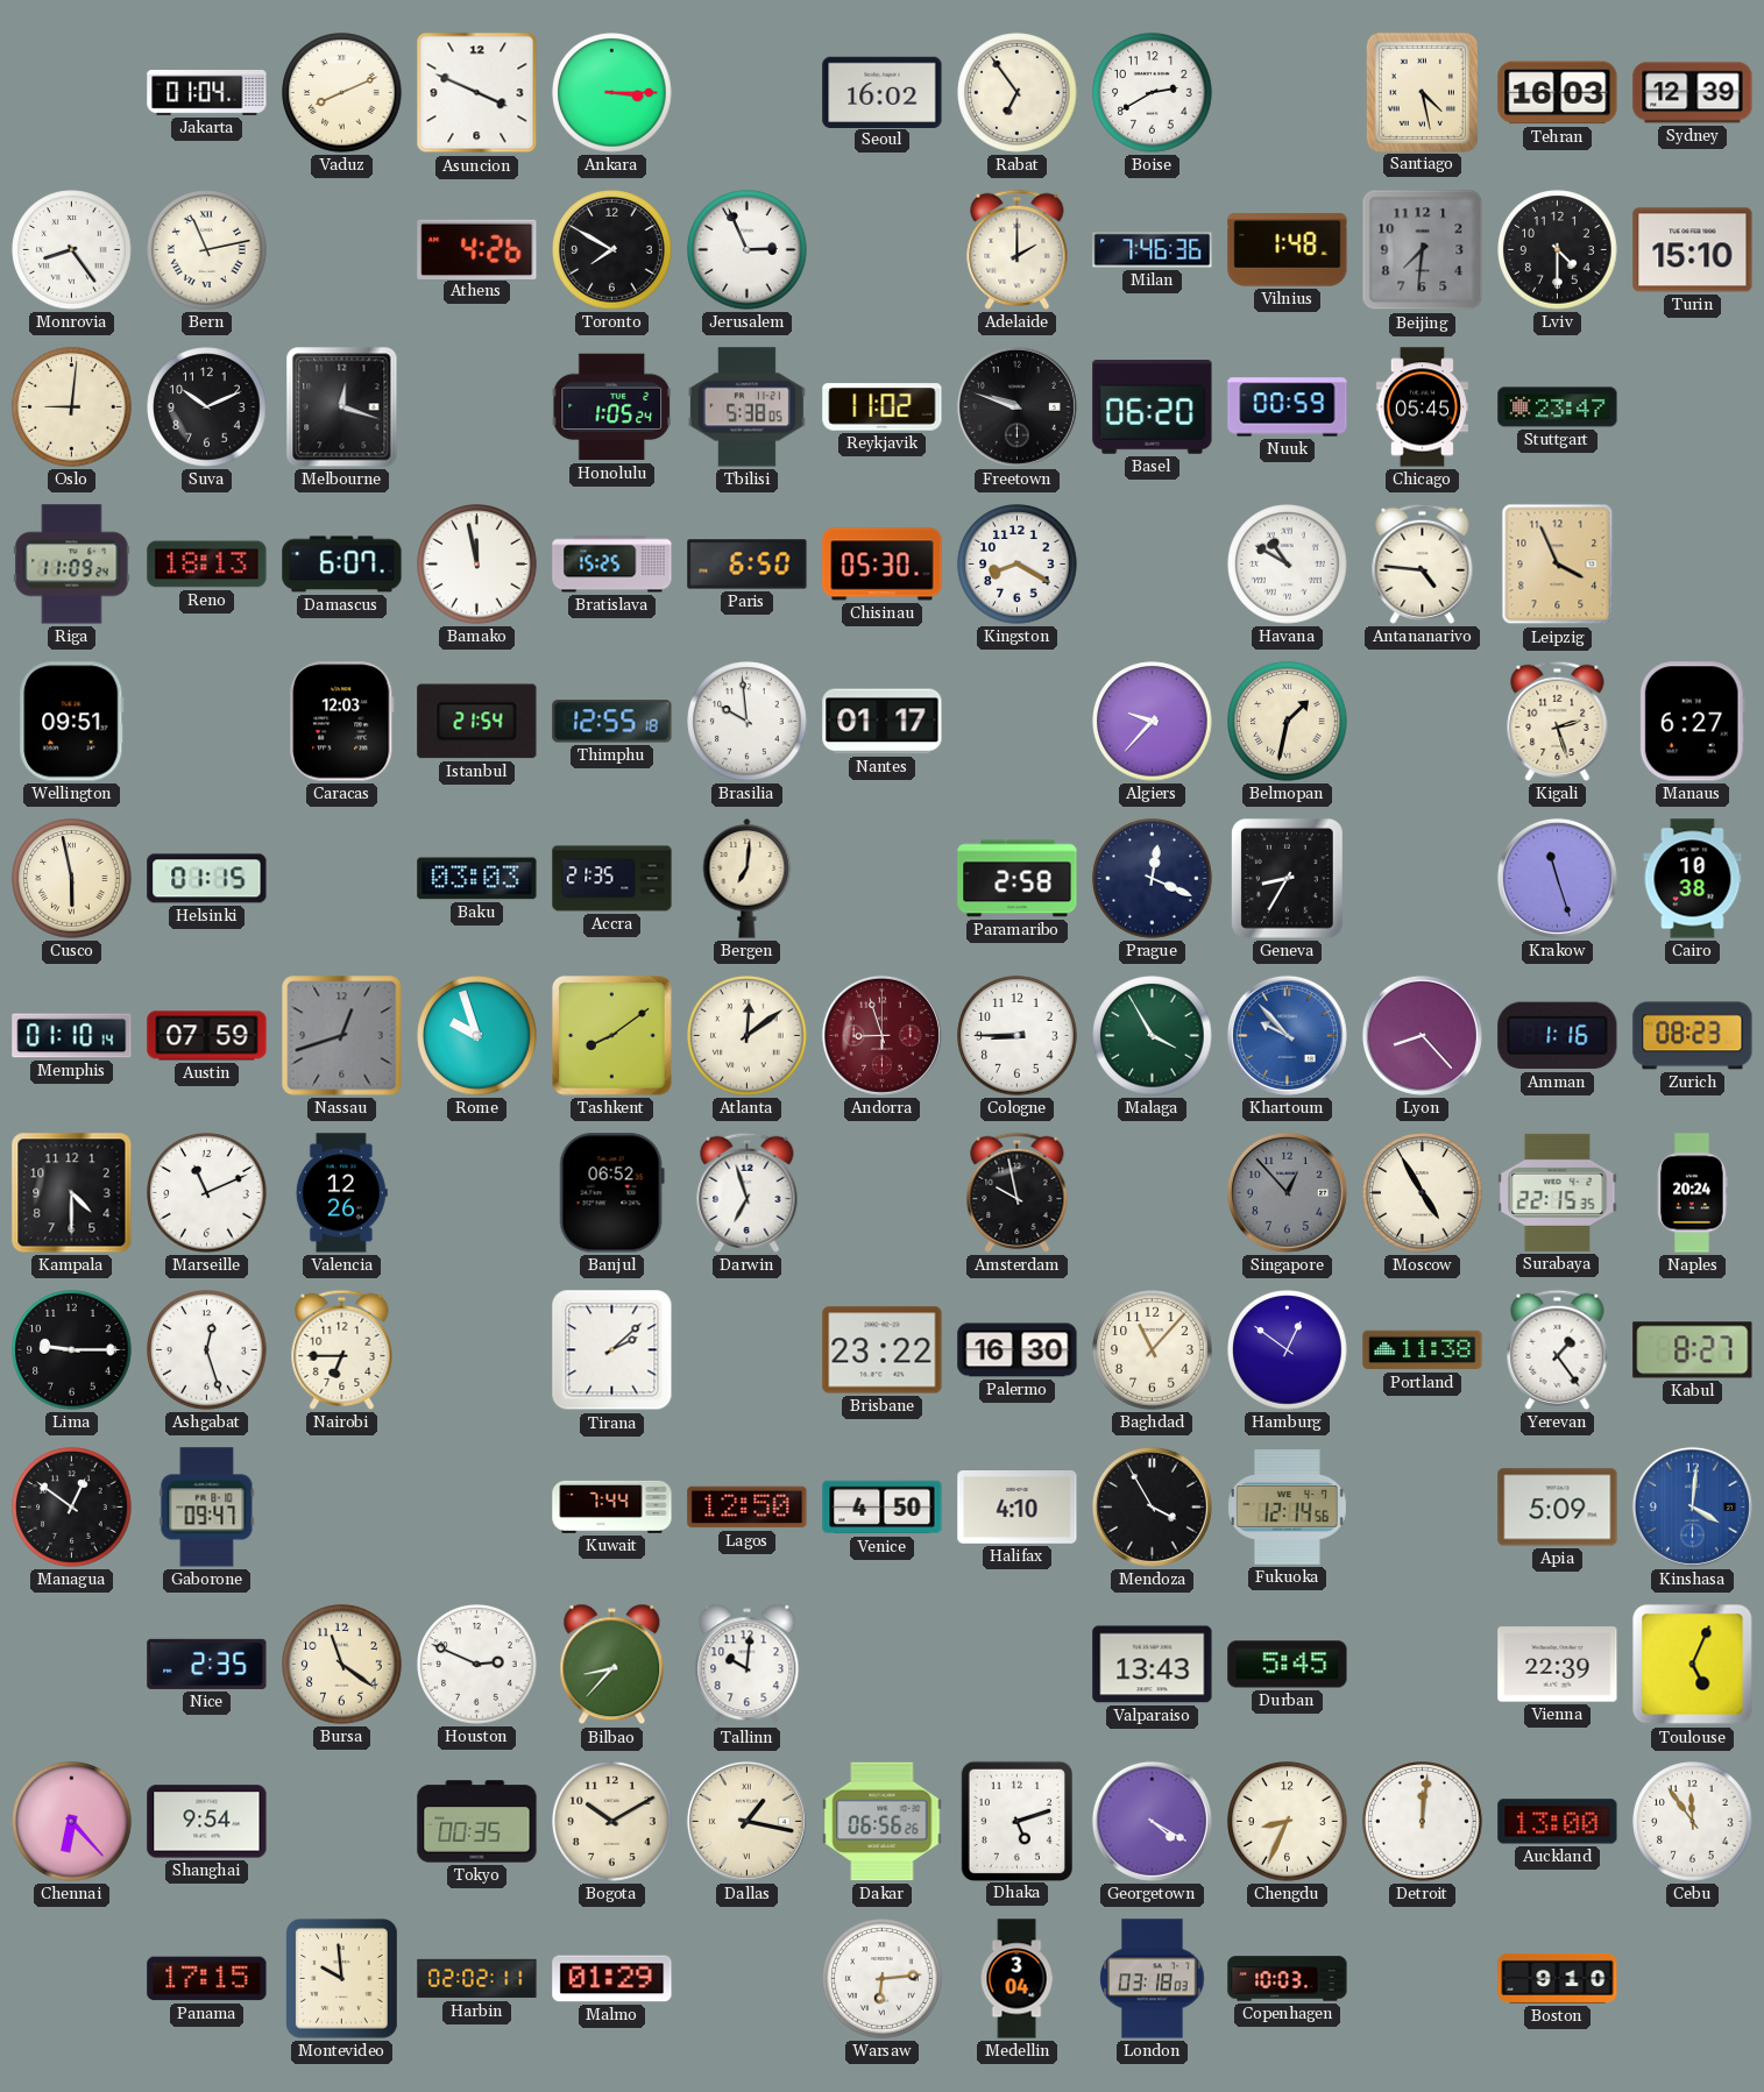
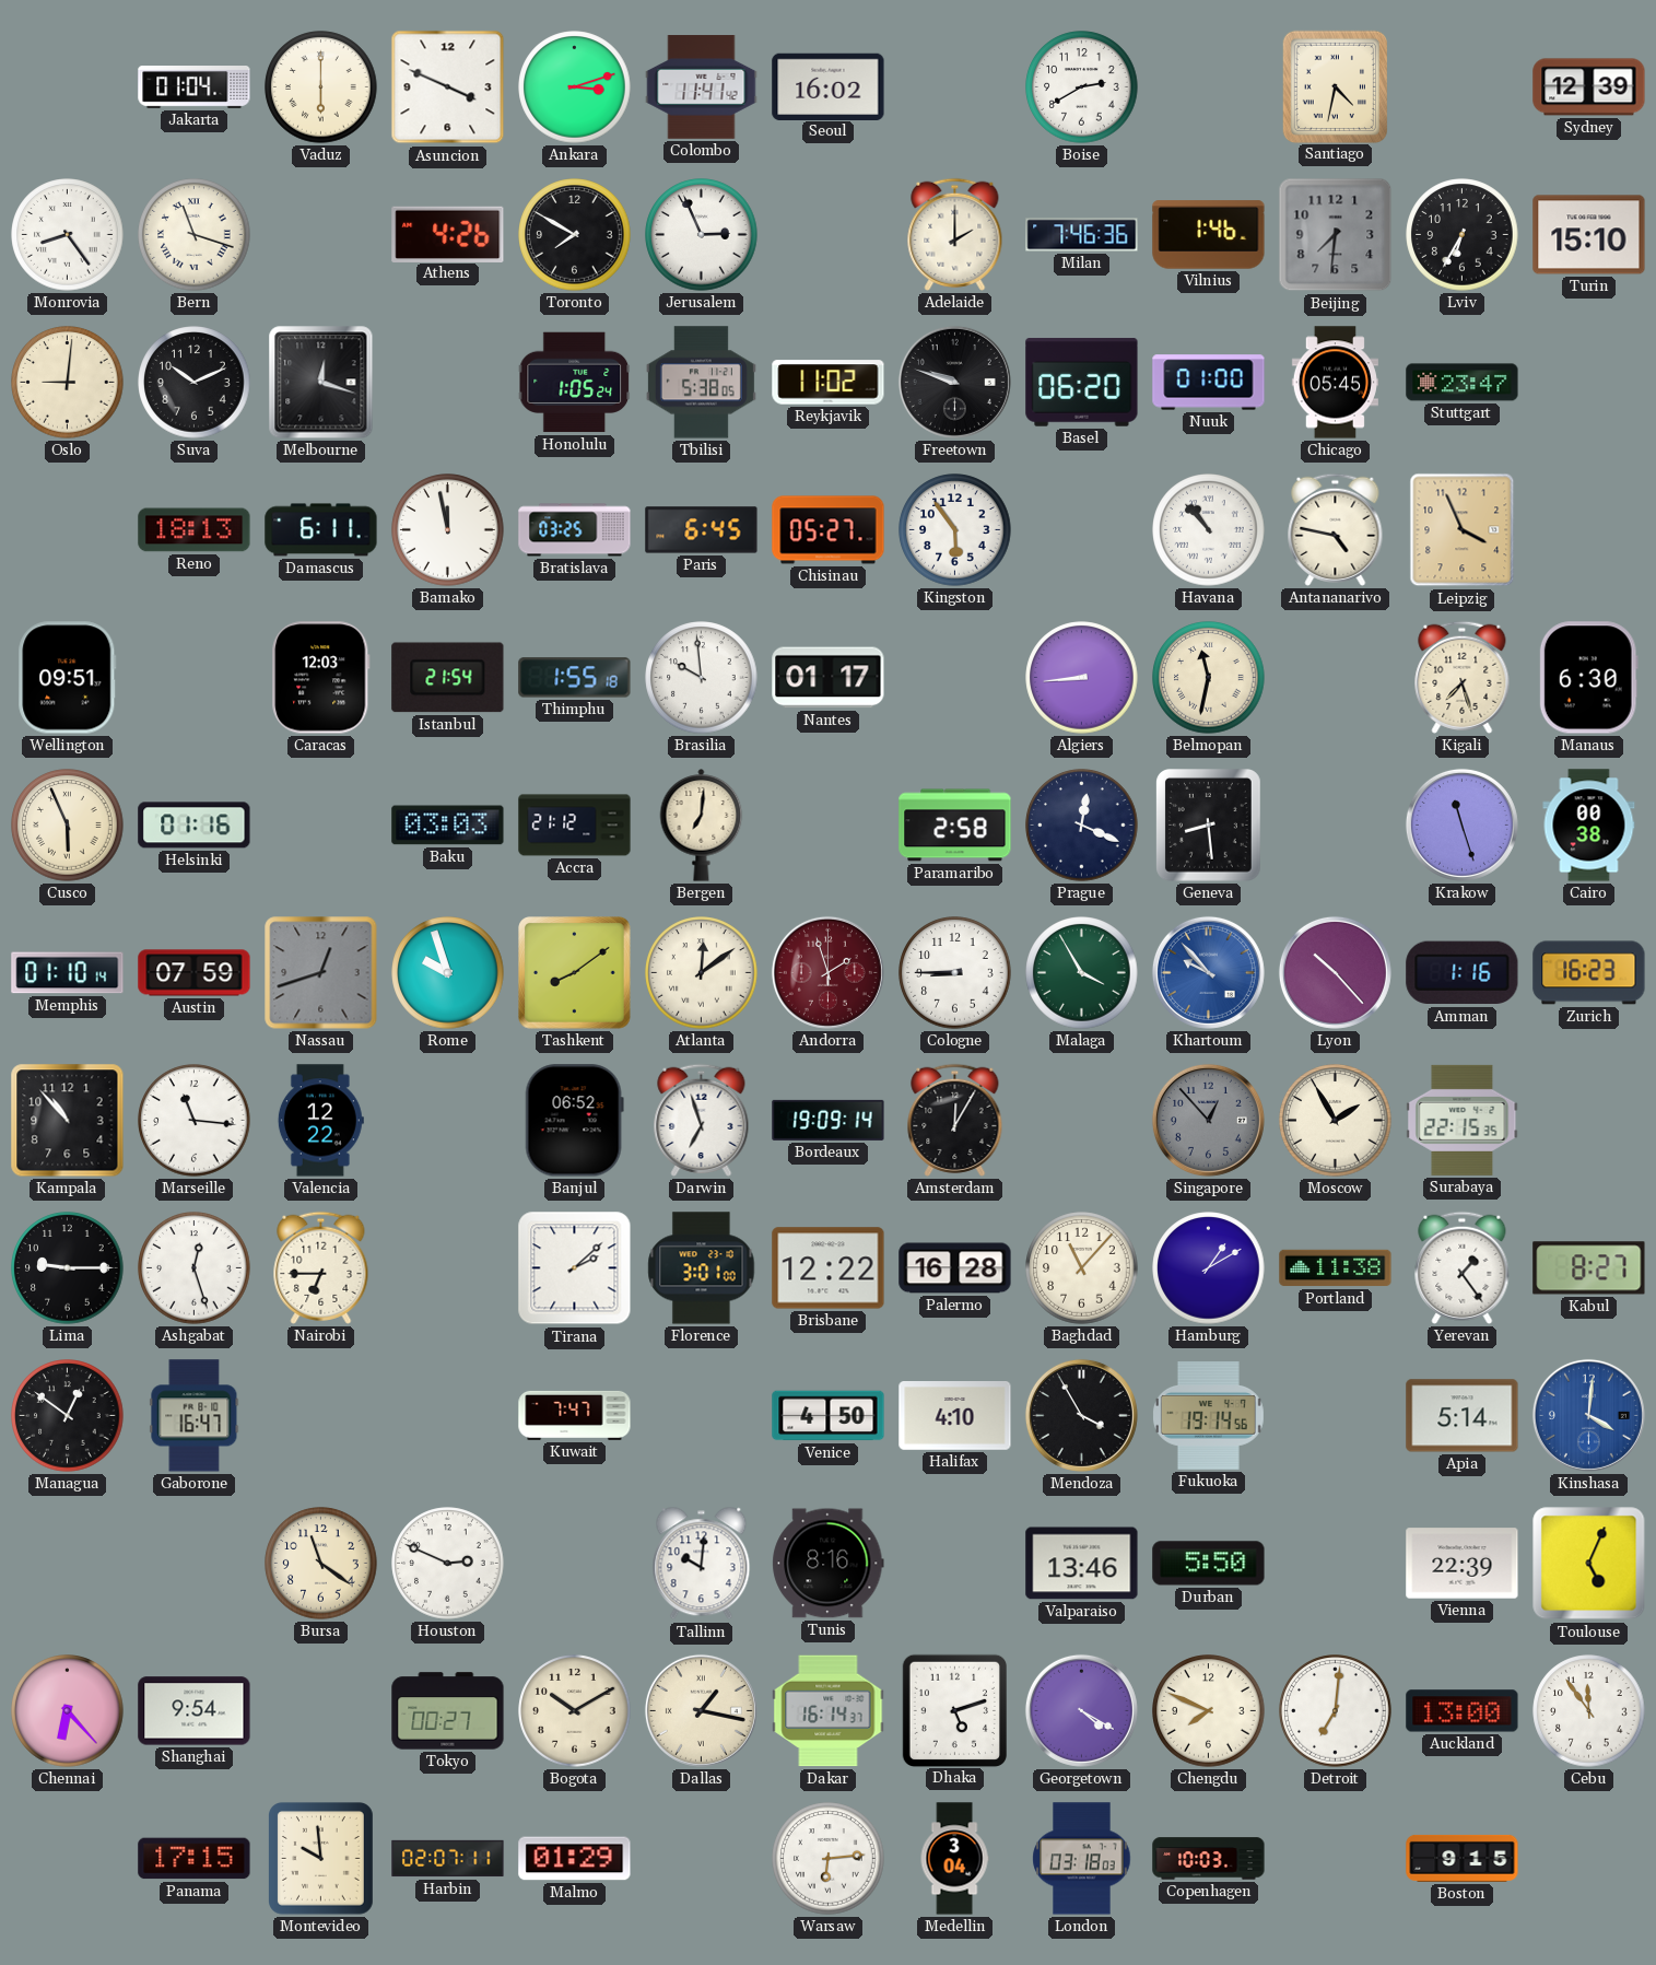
Vaduz: 8:11 -> 6:00 (321, 87)
Ankara: 3:15 -> 3:12 (575, 87)
Colombo: none -> 11:41 (702, 87)
Rabat: 6:54 -> none (1018, 93)
Santiago: 4:28 -> 4:32 (1335, 86)
Tehran: 16:03 -> none (1558, 93)
Bern: 11:13 -> 11:18 (195, 235)
Vilnius: 1:48 -> 1:46 (1209, 235)
Lviv: 4:30 -> 6:35 (1463, 235)
Nuuk: 00:59 -> 01:00 (1209, 383)
Riga: 11:09 -> none (72, 565)
Damascus: 6:07 -> 6:11 (321, 530)
Bratislava: 15:25 -> 03:25 (575, 530)
Paris: 6:50 -> 6:45 (702, 530)
Chisinau: 05:30 -> 05:27 (829, 530)
Kingston: 8:20 -> 5:54 (955, 530)
Havana: 10:50 -> 10:53 (1209, 530)
Antananarivo: 4:46 -> 4:47 (1336, 529)
Thimphu: 12:55 -> 1:55 (575, 678)
Algiers: 9:37 -> 8:44 (1082, 678)
Belmopan: 1:32 -> 11:32 (1209, 678)
Kigali: 2:27 -> 7:27 (1463, 677)
Manaus: 6:27 -> 6:30 (1588, 678)
Cusco: 5:58 -> 5:56 (68, 826)
Helsinki: 01:15 -> 01:16 (195, 826)
Accra: 21:35 -> 21:12 (575, 826)
Geneva: 8:35 -> 8:29 (1209, 826)
Cairo: 10:38 -> 00:38 (1589, 826)
Andorra: 8:57 -> 1:57 (827, 972)
Lyon: 8:23 -> 10:23 (1335, 972)
Zurich: 08:23 -> 16:23 (1589, 973)
Kampala: 4:30 -> 10:53 (68, 1121)
Marseille: 11:11 -> 11:16 (195, 1121)
Valencia: 12:26 -> 12:22 (320, 1121)
Bordeaux: none -> 19:09 (829, 1120)
Amsterdam: 9:58 -> 12:05 (955, 1120)
Moscow: 4:55 -> 1:55 (1336, 1121)
Naples: 20:24 -> none (1693, 1193)
Florence: none -> 3:01 (702, 1268)
Brisbane: 23:22 -> 12:22 (829, 1268)
Palermo: 16:30 -> 16:28 (955, 1268)
Hamburg: 12:51 -> 1:10 (1209, 1268)
Gaborone: 09:47 -> 16:47 (195, 1416)
Kuwait: 7:44 -> 7:47 (575, 1415)
Lagos: 12:50 -> none (748, 1508)
Fukuoka: 12:14 -> 19:14 (1208, 1416)
Apia: 5:09 -> 5:14 (1463, 1416)
Nice: 2:35 -> none (207, 1664)
Bilbao: 8:37 -> none (612, 1665)
Tunis: none -> 8:16 (829, 1564)
Valparaiso: 13:43 -> 13:46 (1082, 1564)
Durban: 5:45 -> 5:50 (1209, 1564)
Tokyo: 00:35 -> 00:27 (448, 1711)
Dakar: 06:56 -> 16:14 (829, 1711)
Chengdu: 8:34 -> 7:49 (1209, 1711)
Detroit: 12:01 -> 7:01 (1336, 1711)
Harbin: 02:02 -> 02:07 (448, 1859)
Boston: 9:10 -> 9:15 (1463, 1858)
